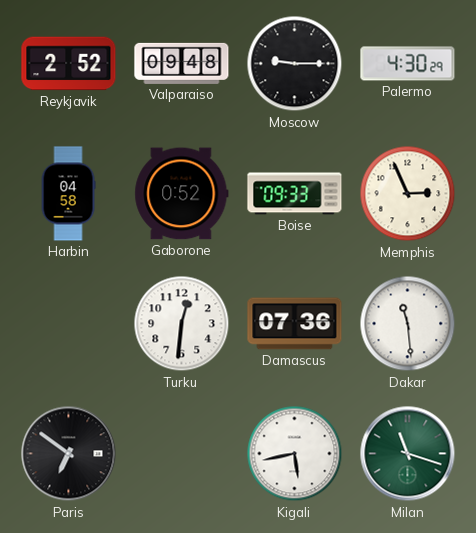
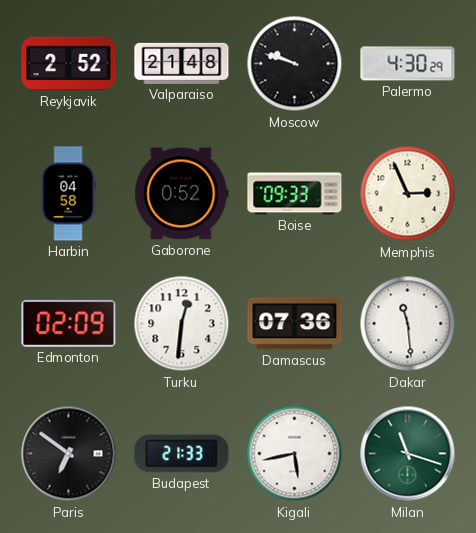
Valparaiso: 09:48 -> 21:48 (182, 63)
Moscow: 9:15 -> 9:48 (295, 64)
Edmonton: none -> 02:09 (69, 323)
Budapest: none -> 21:33 (182, 454)
